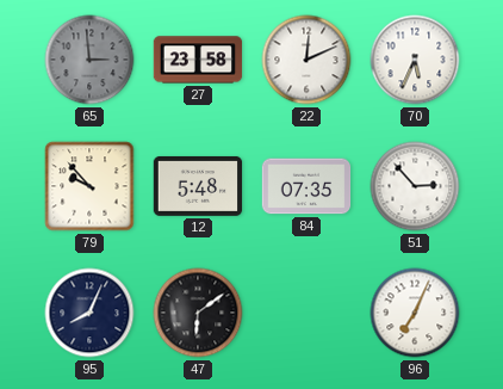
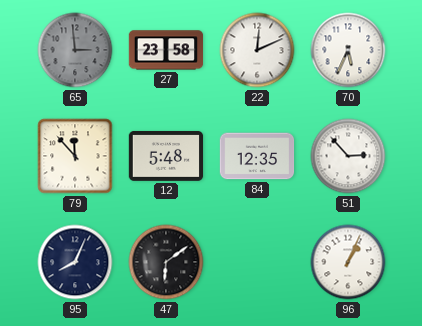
79: 9:53 -> 11:53 (75, 156)
84: 07:35 -> 12:35 (257, 156)
96: 7:04 -> 1:04 (348, 262)
